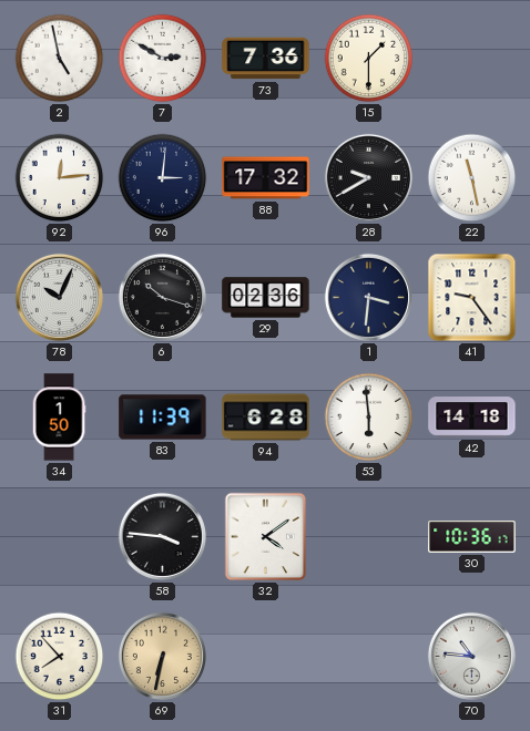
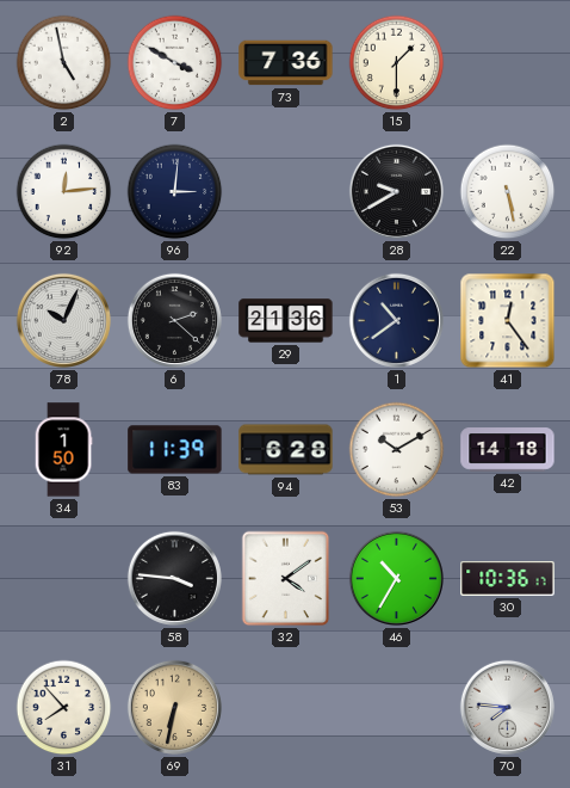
7: 2:50 -> 3:50 (175, 63)
88: 17:32 -> none (266, 178)
22: 11:28 -> 5:28 (508, 192)
6: 10:18 -> 2:22 (174, 320)
29: 02:36 -> 21:36 (286, 321)
1: 3:31 -> 10:39 (396, 320)
41: 9:24 -> 12:24 (508, 321)
53: 5:59 -> 10:10 (397, 450)
46: none -> 10:35 (396, 578)
70: 10:46 -> 7:46 (507, 707)
